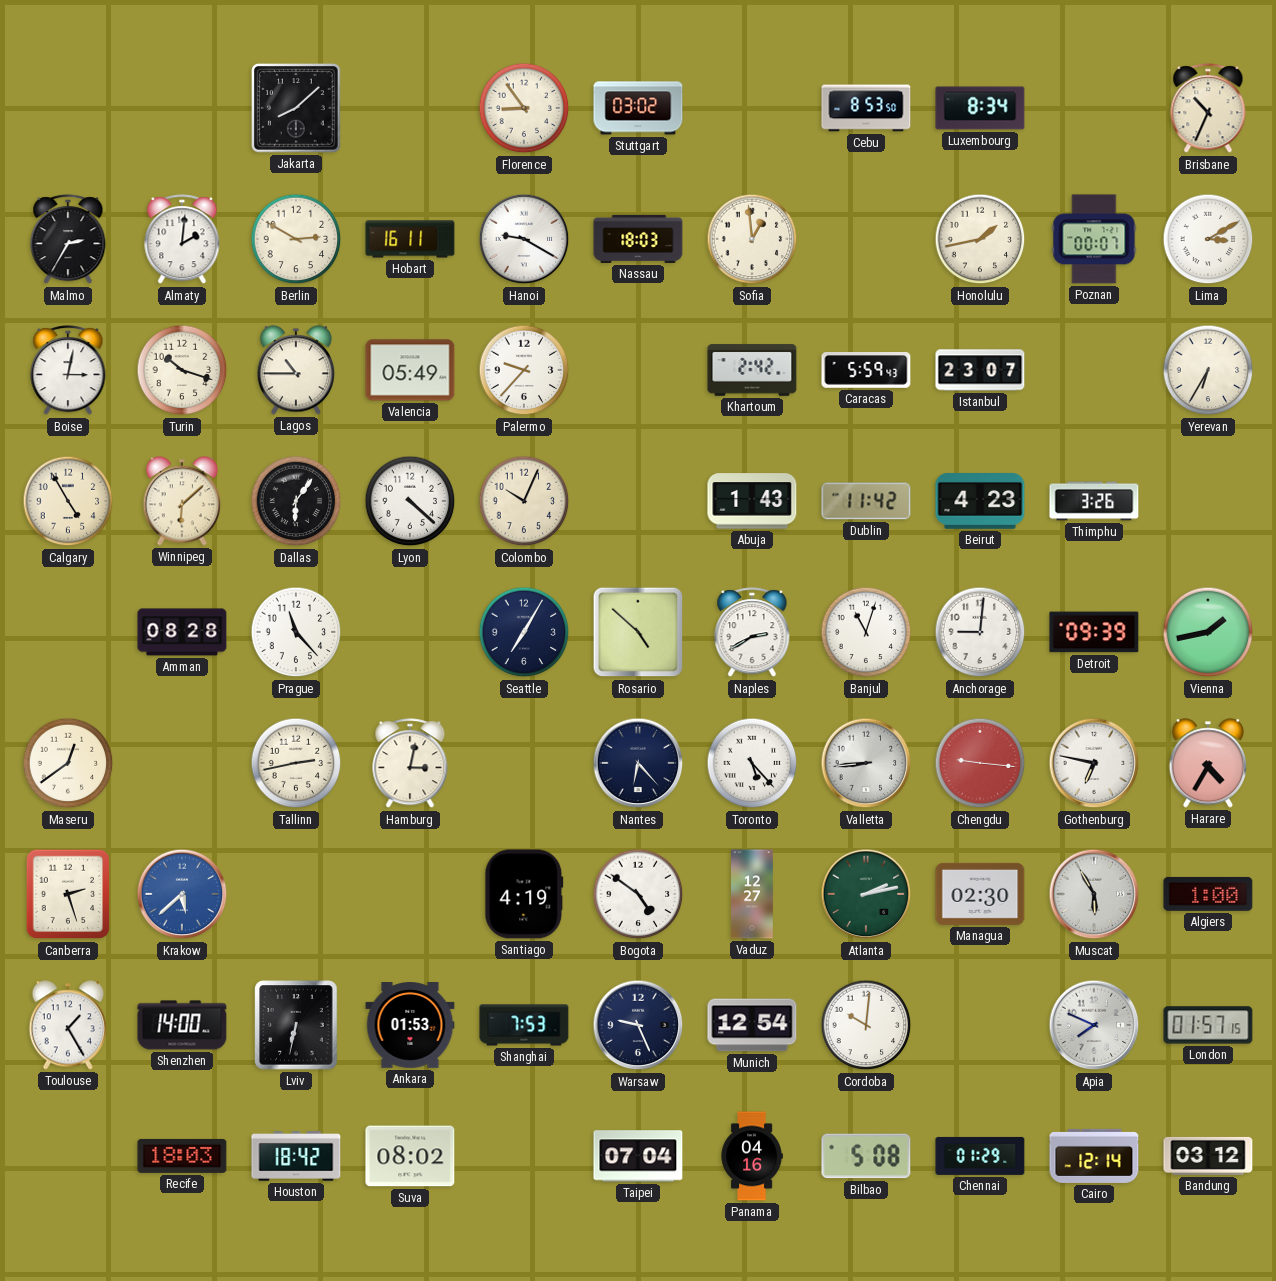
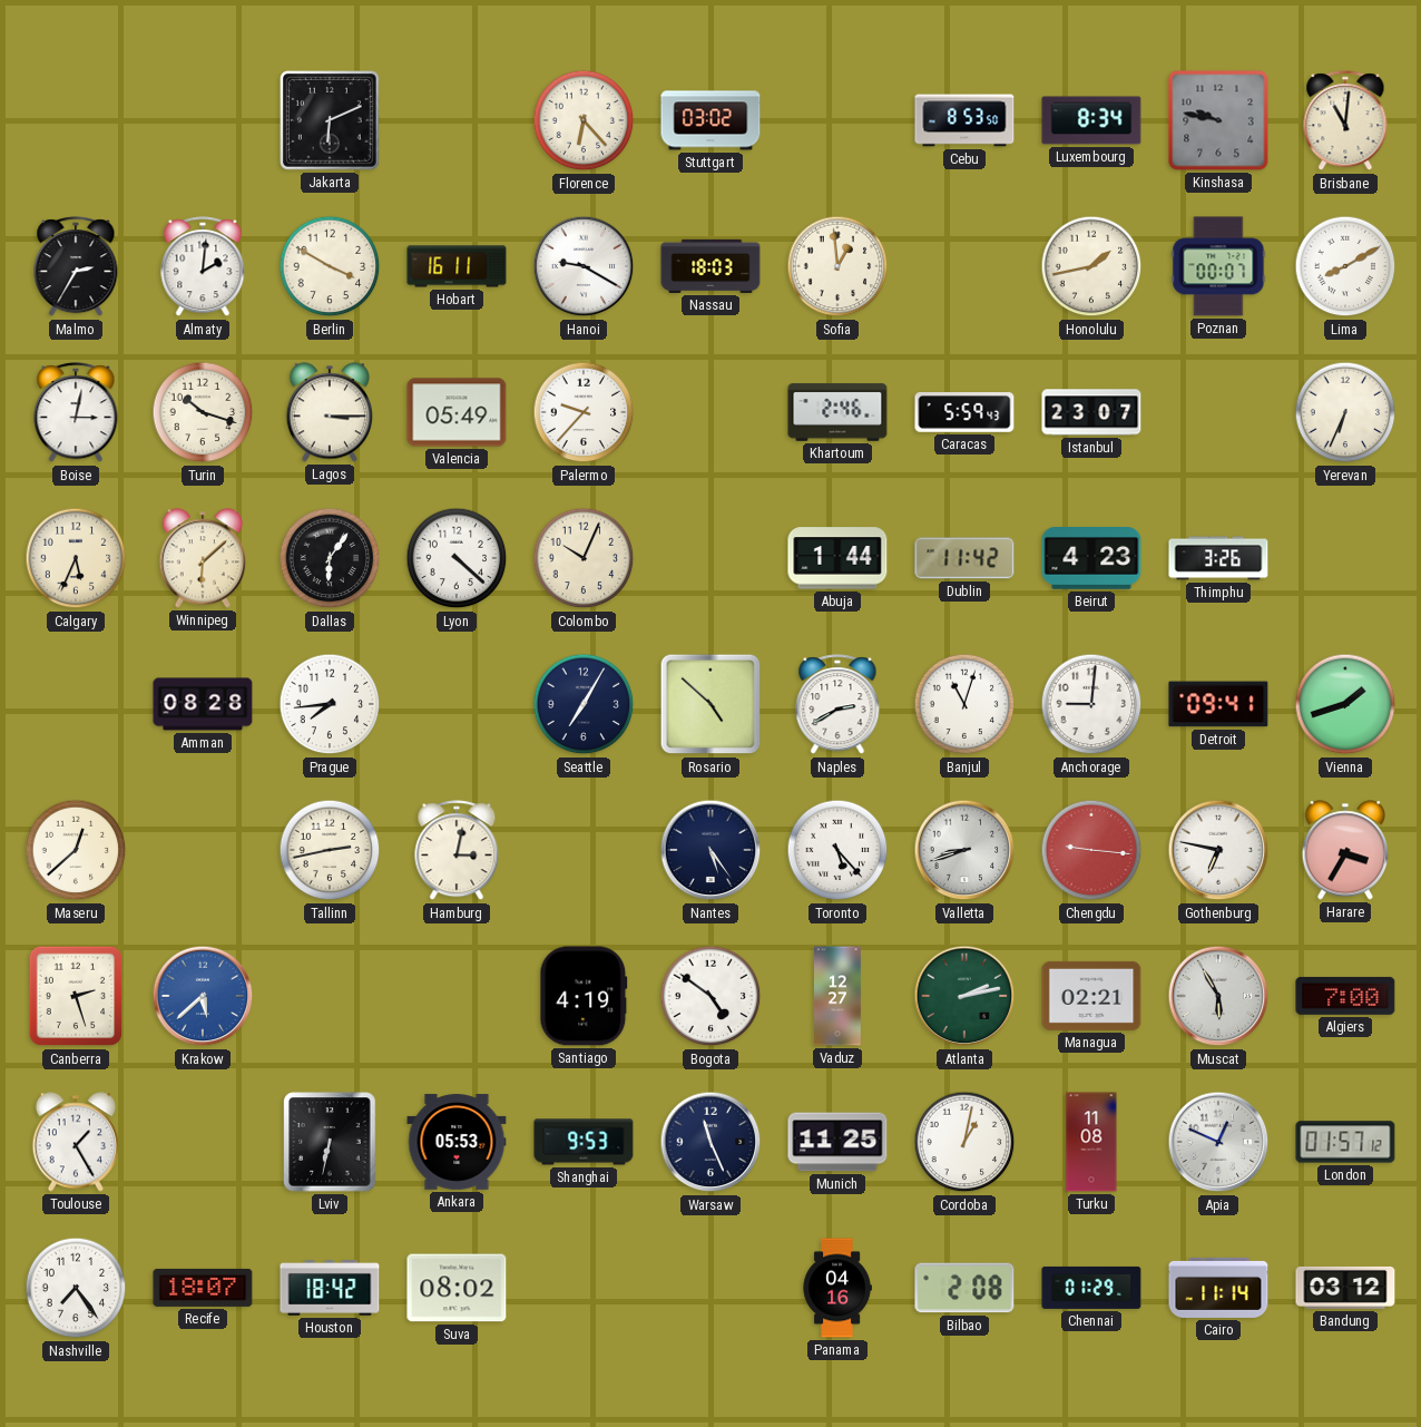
Jakarta: 8:08 -> 6:11 (331, 121)
Florence: 8:54 -> 6:23 (584, 120)
Kinshasa: none -> 9:47 (1218, 120)
Brisbane: 10:34 -> 11:01 (1345, 121)
Berlin: 2:50 -> 3:50 (330, 266)
Lima: 3:10 -> 8:10 (1345, 266)
Lagos: 10:45 -> 3:15 (329, 412)
Khartoum: 2:42 -> 2:46 (837, 412)
Yerevan: 6:35 -> 6:34 (1345, 412)
Calgary: 4:55 -> 5:34 (76, 558)
Abuja: 1:43 -> 1:44 (837, 558)
Prague: 11:23 -> 7:44 (330, 704)
Detroit: 09:39 -> 09:41 (1218, 704)
Vienna: 1:43 -> 1:42 (1345, 704)
Maseru: 12:39 -> 12:38 (76, 850)
Nantes: 6:23 -> 5:24 (710, 850)
Valletta: 8:44 -> 8:42 (964, 850)
Harare: 4:35 -> 3:35 (1344, 850)
Managua: 02:30 -> 02:21 (1091, 996)
Algiers: 1:00 -> 7:00 (1345, 996)
Shenzhen: 14:00 -> none (182, 1025)
Ankara: 01:53 -> 05:53 (457, 1142)
Shanghai: 7:53 -> 9:53 (584, 1142)
Warsaw: 9:26 -> 11:26 (710, 1142)
Munich: 12:54 -> 11:25 (837, 1142)
Cordoba: 10:01 -> 1:02 (964, 1142)
Turku: none -> 11:08 (1091, 1142)
Apia: 7:49 -> 12:49 (1218, 1142)
London: 01:57:15 -> 01:57:12 (1345, 1142)
Nashville: none -> 7:24 (76, 1288)
Recife: 18:03 -> 18:07 (203, 1288)
Taipei: 07:04 -> none (638, 1156)
Bilbao: 5:08 -> 2:08 (964, 1288)
Cairo: 12:14 -> 11:14 (1218, 1288)
